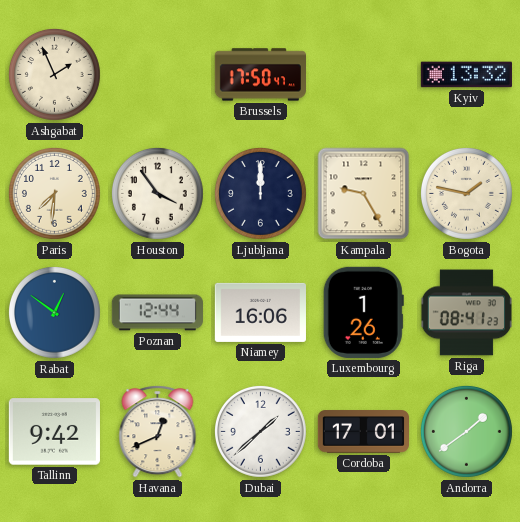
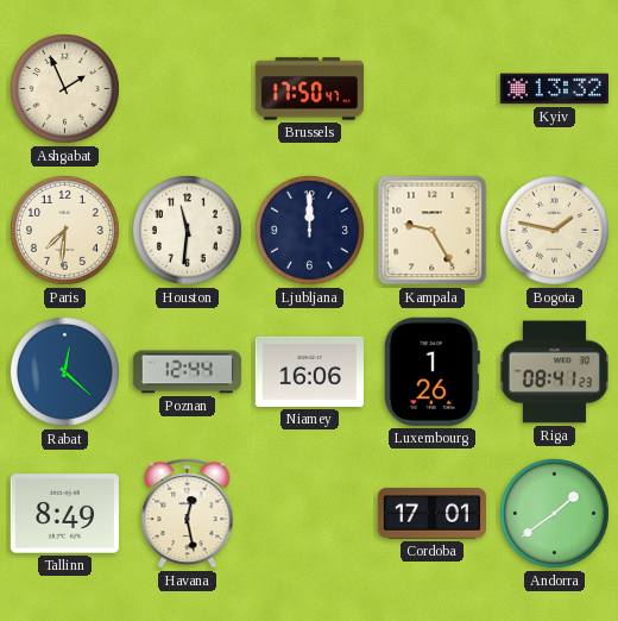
Houston: 3:54 -> 11:31 (187, 230)
Rabat: 12:51 -> 12:22 (64, 371)
Tallinn: 9:42 -> 8:49 (64, 514)
Havana: 12:41 -> 12:28 (188, 514)
Dubai: 1:38 -> none (260, 431)
